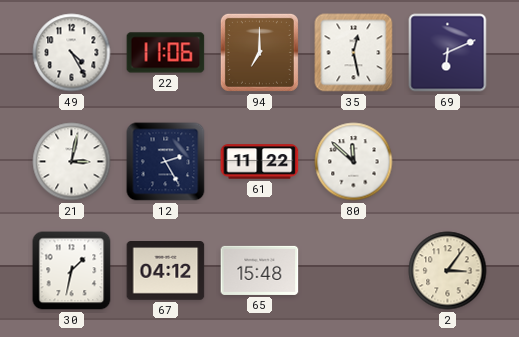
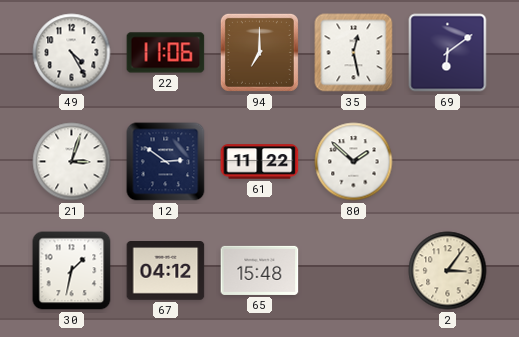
69: 6:11 -> 6:09 (448, 53)
21: 3:02 -> 3:03 (72, 162)
12: 2:25 -> 2:51 (166, 162)
80: 11:52 -> 1:52 (354, 162)
